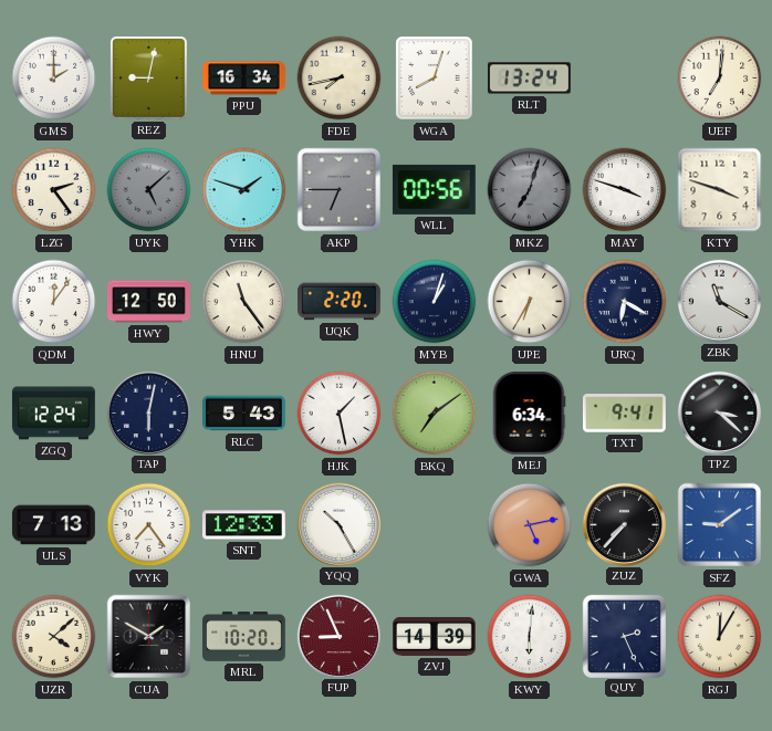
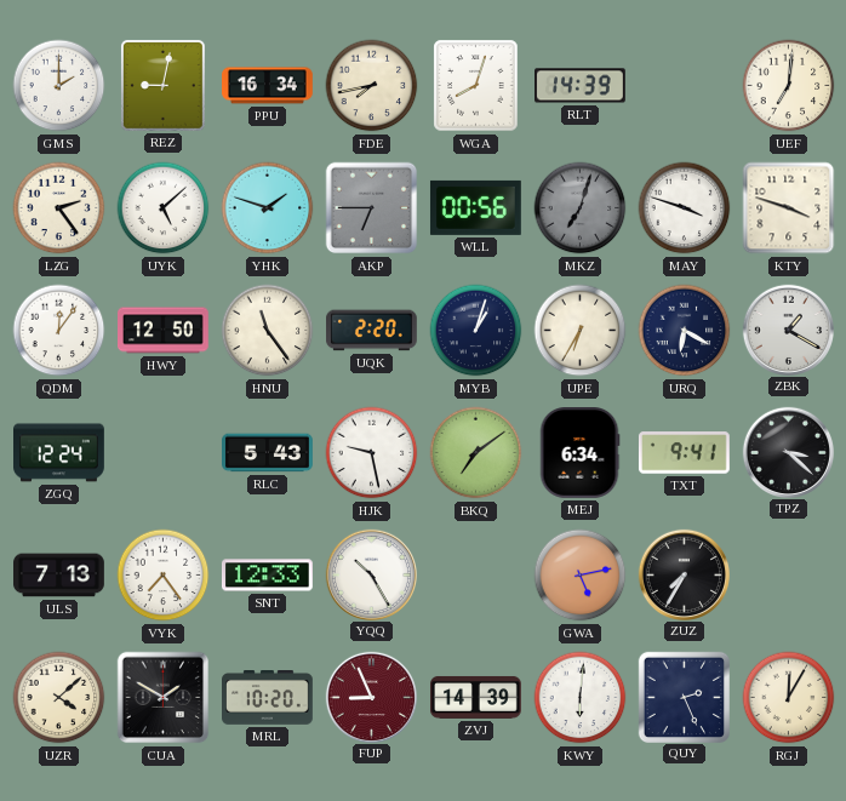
RLT: 13:24 -> 14:39 (581, 86)
UYK dial: grey -> white (164, 208)
ZBK: 11:20 -> 1:20 (788, 330)
TAP: 6:02 -> none (148, 413)
HJK: 1:28 -> 9:28 (372, 453)
ZUZ: 7:37 -> 7:35 (684, 574)
SFZ: 9:09 -> none (720, 525)
